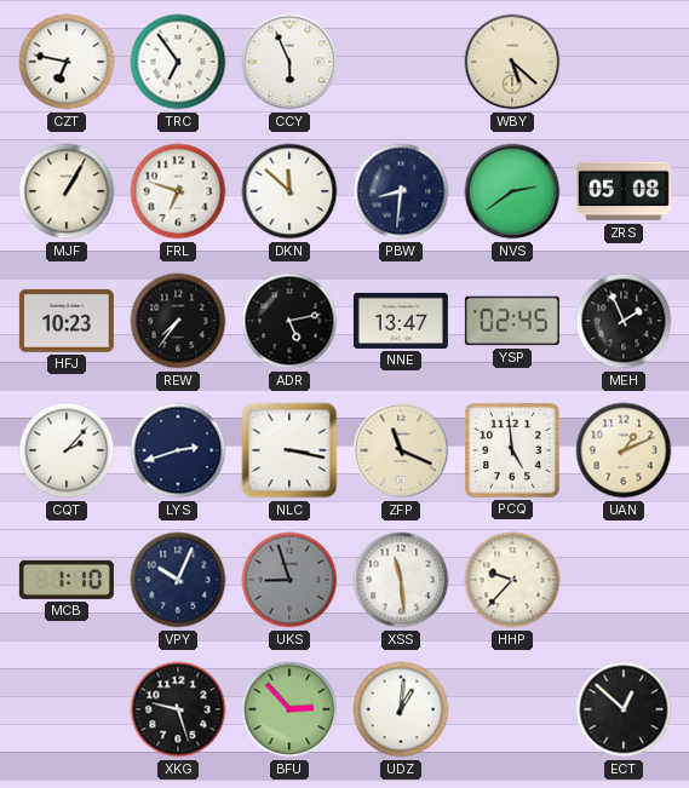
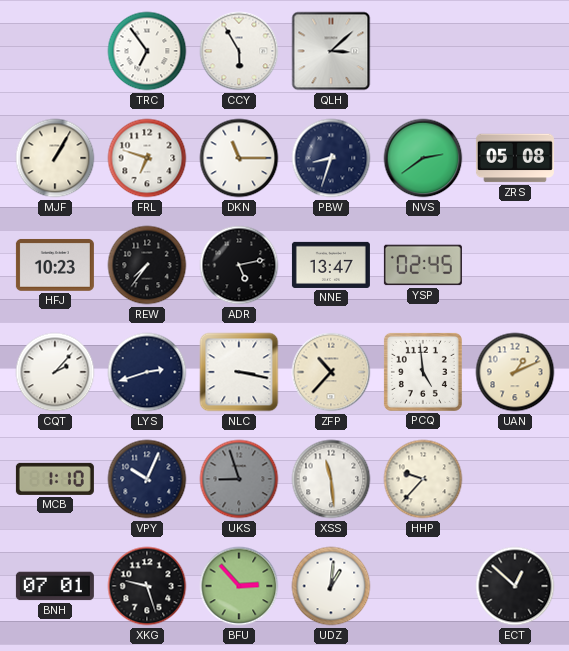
CZT: 6:47 -> none (67, 62)
CCY: 5:56 -> 5:55 (239, 51)
QLH: none -> 3:08 (331, 51)
WBY: 5:22 -> none (512, 62)
DKN: 11:52 -> 11:15 (239, 158)
PBW: 8:31 -> 8:33 (331, 158)
MEH: 1:56 -> none (624, 321)
ZFP: 11:19 -> 10:37 (331, 372)
BNH: none -> 07:01 (55, 586)
